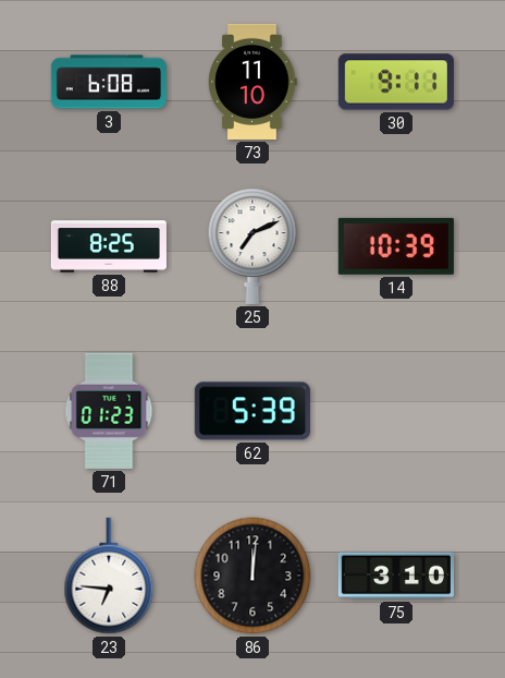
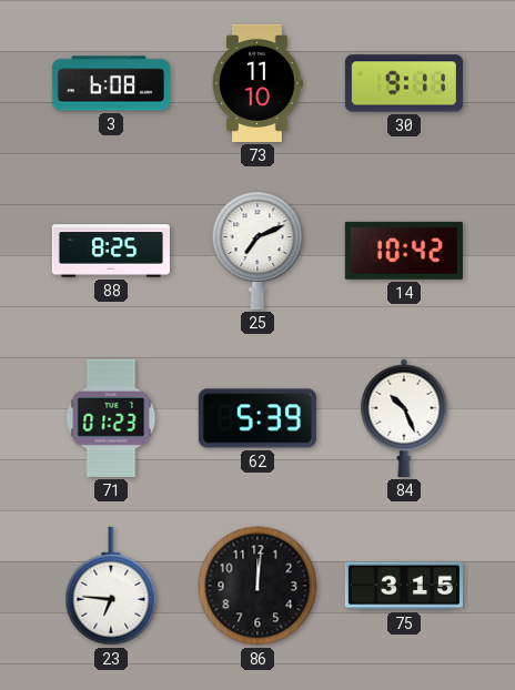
14: 10:39 -> 10:42 (404, 251)
84: none -> 10:26 (404, 418)
75: 3:10 -> 3:15 (404, 586)
